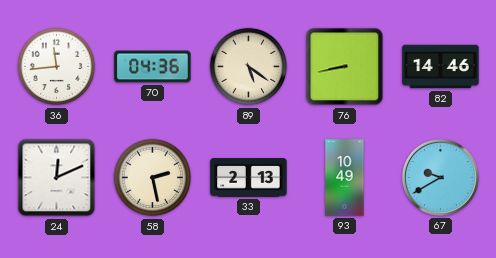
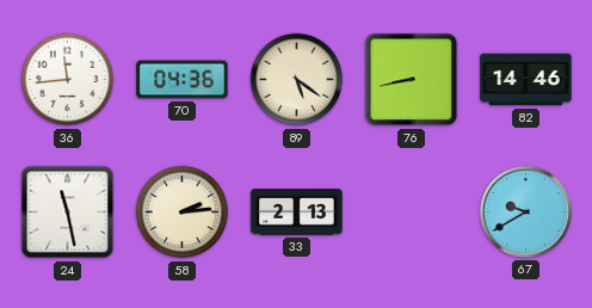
24: 12:11 -> 11:28 (68, 212)
58: 2:28 -> 2:14 (183, 212)
93: 10:49 -> none (345, 178)
